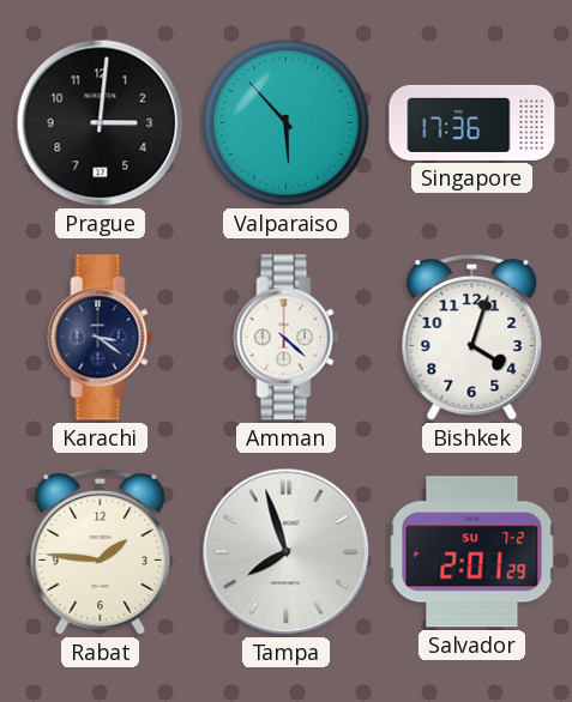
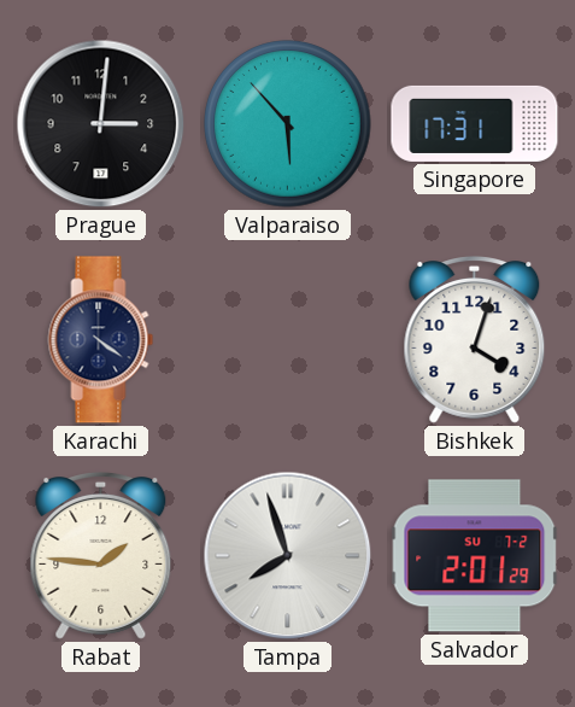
Singapore: 17:36 -> 17:31 (475, 123)
Karachi: 3:21 -> 4:21 (101, 340)
Amman: 4:22 -> none (287, 338)
